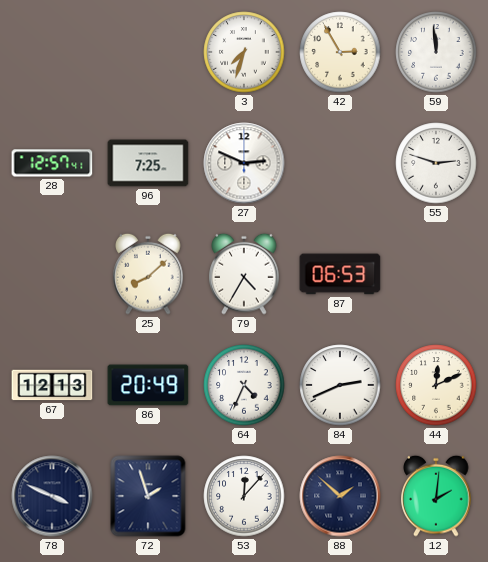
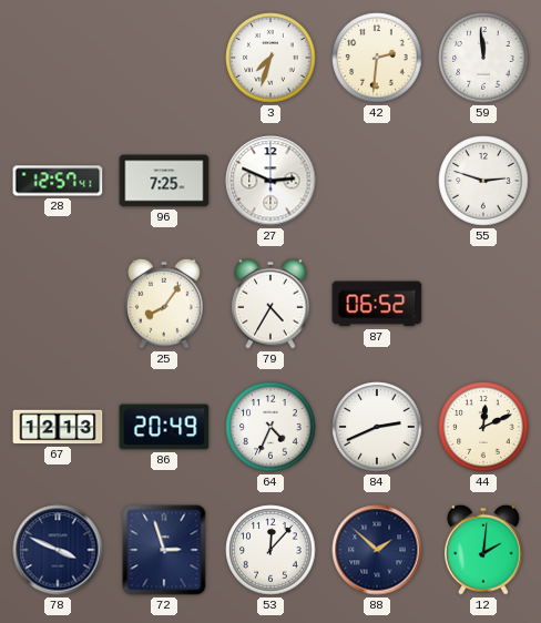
42: 2:55 -> 2:31 (377, 58)
25: 8:08 -> 8:06 (164, 304)
87: 06:53 -> 06:52 (377, 304)
72: 1:57 -> 2:57 (164, 550)
